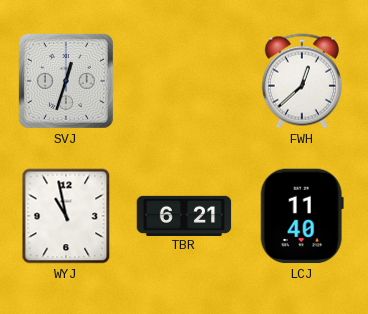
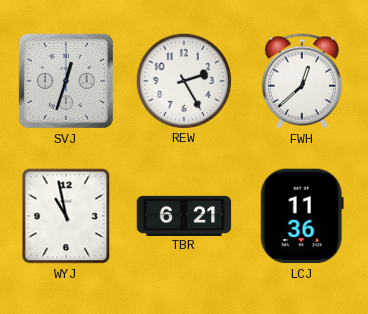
REW: none -> 2:25 (183, 80)
LCJ: 11:40 -> 11:36 (302, 216)
